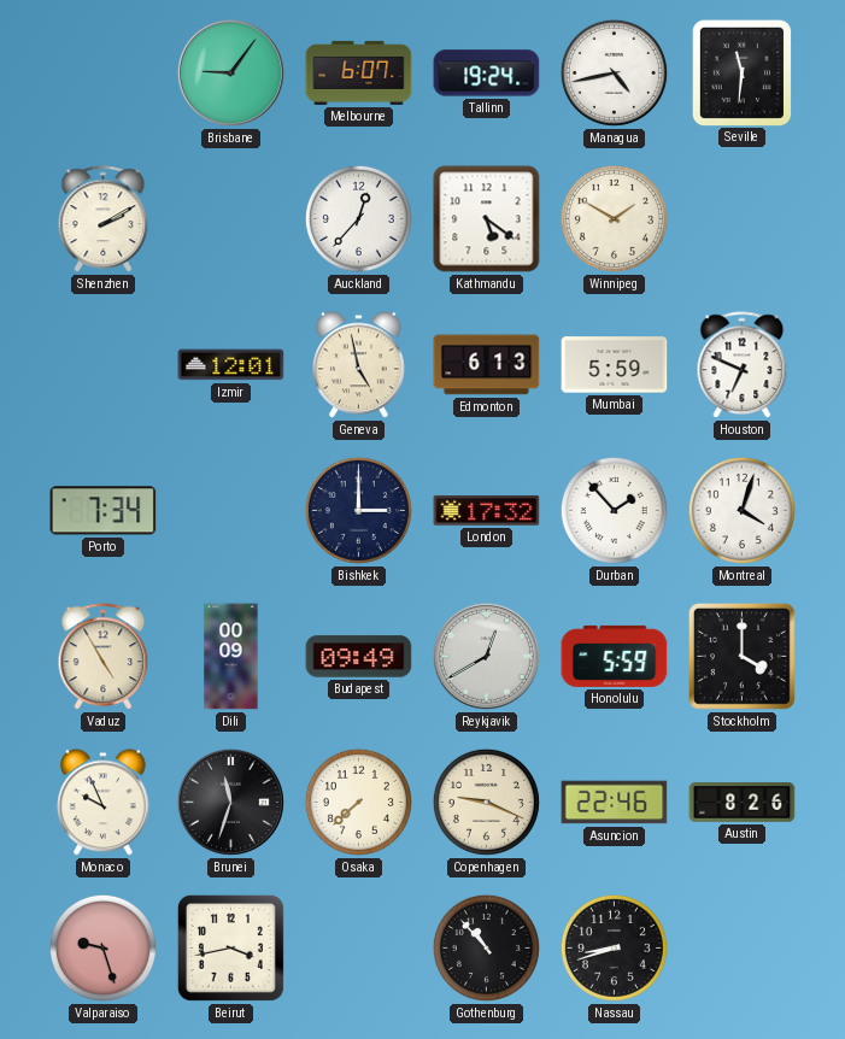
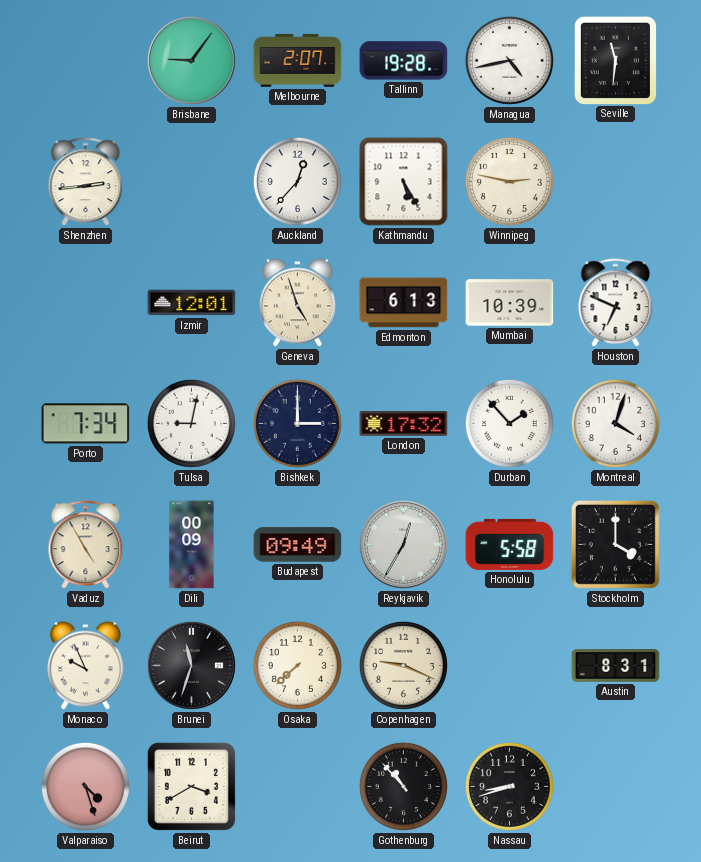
Melbourne: 6:07 -> 2:07 (298, 60)
Tallinn: 19:24 -> 19:28 (404, 61)
Shenzhen: 2:10 -> 2:44 (86, 182)
Kathmandu: 5:21 -> 5:25 (404, 182)
Winnipeg: 1:50 -> 2:47 (509, 181)
Geneva: 4:58 -> 4:57 (298, 303)
Mumbai: 5:59 -> 10:39 (510, 303)
Tulsa: none -> 9:02 (191, 423)
Reykjavik: 12:40 -> 12:35 (403, 544)
Honolulu: 5:59 -> 5:58 (510, 544)
Asuncion: 22:46 -> none (615, 803)
Austin: 8:26 -> 8:31 (616, 666)
Valparaiso: 9:27 -> 4:27 (85, 786)
Beirut: 3:43 -> 3:40 (191, 786)
